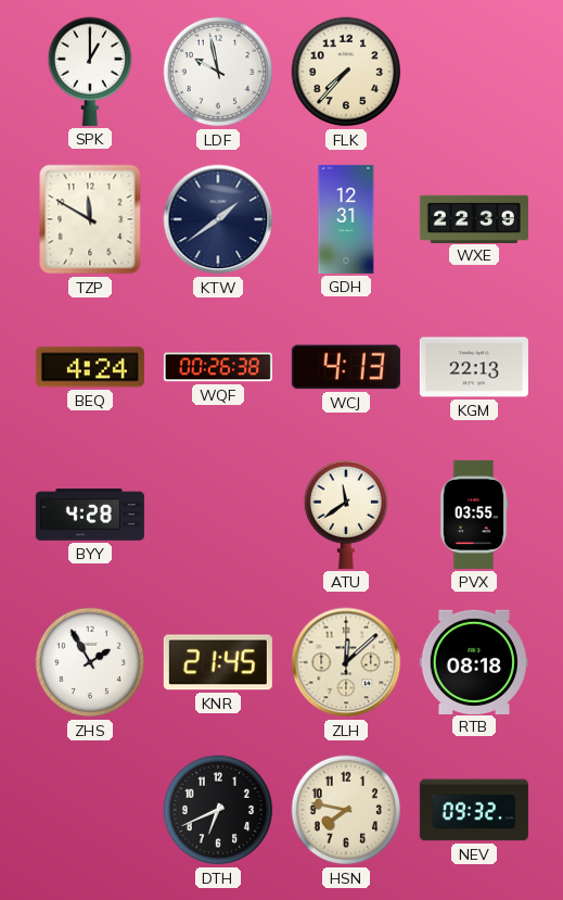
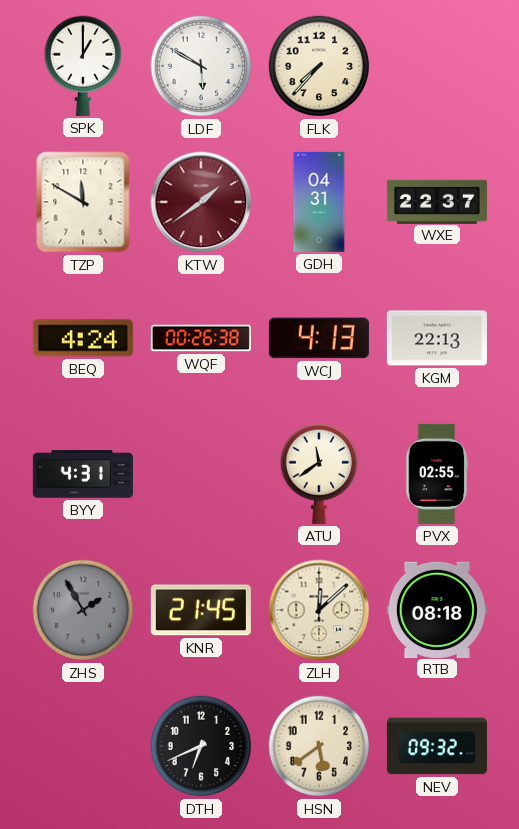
LDF: 9:58 -> 5:50 (201, 66)
KTW dial: navy -> burgundy (201, 202)
GDH: 12:31 -> 04:31 (319, 202)
WXE: 22:39 -> 22:37 (437, 201)
BYY: 4:28 -> 4:31 (83, 474)
PVX: 03:55 -> 02:55 (437, 474)
ZHS dial: white -> grey (83, 610)
HSN: 7:47 -> 5:39 (319, 746)
